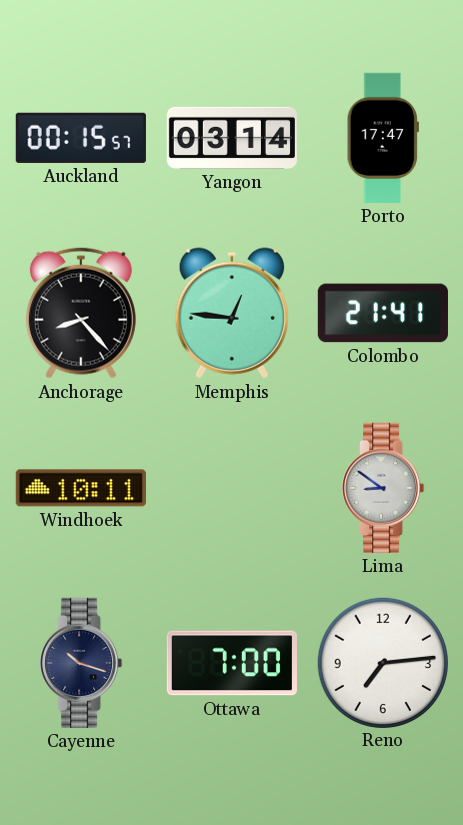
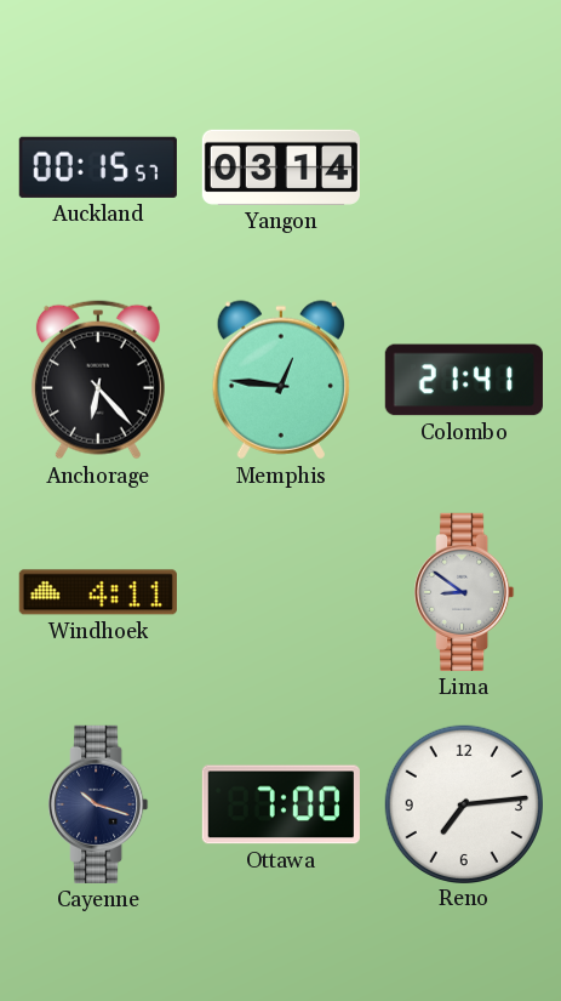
Porto: 17:47 -> none (383, 138)
Anchorage: 8:23 -> 6:23 (98, 380)
Windhoek: 10:11 -> 4:11 (98, 592)
